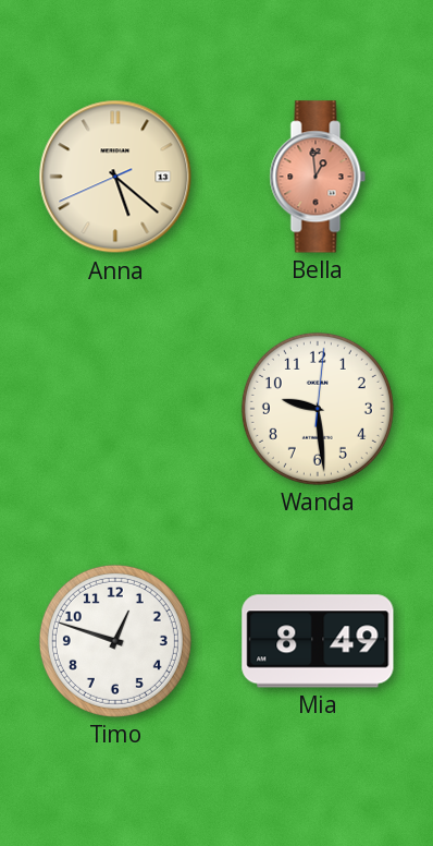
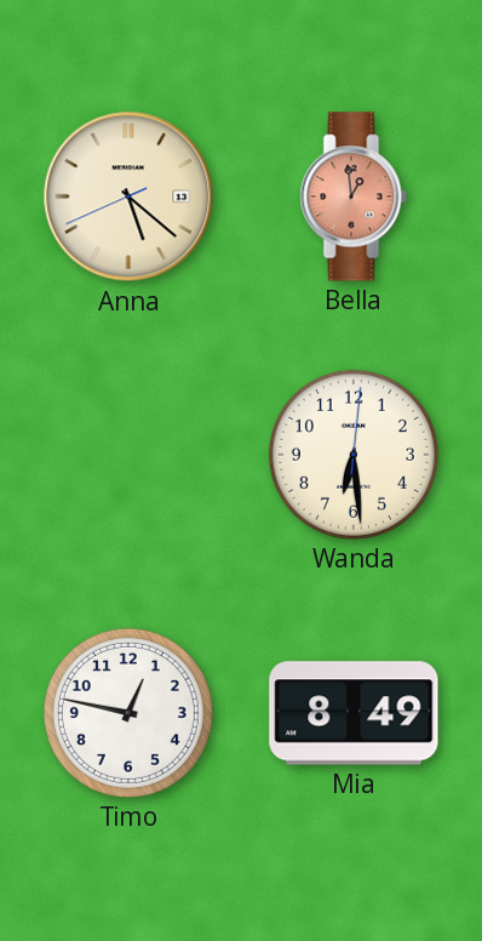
Wanda: 9:29 -> 6:29 (354, 455)
Timo: 12:48 -> 12:47 (128, 713)
